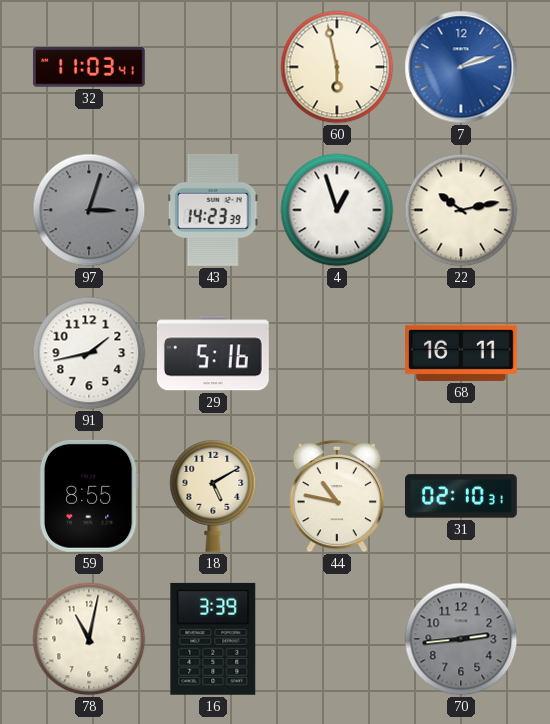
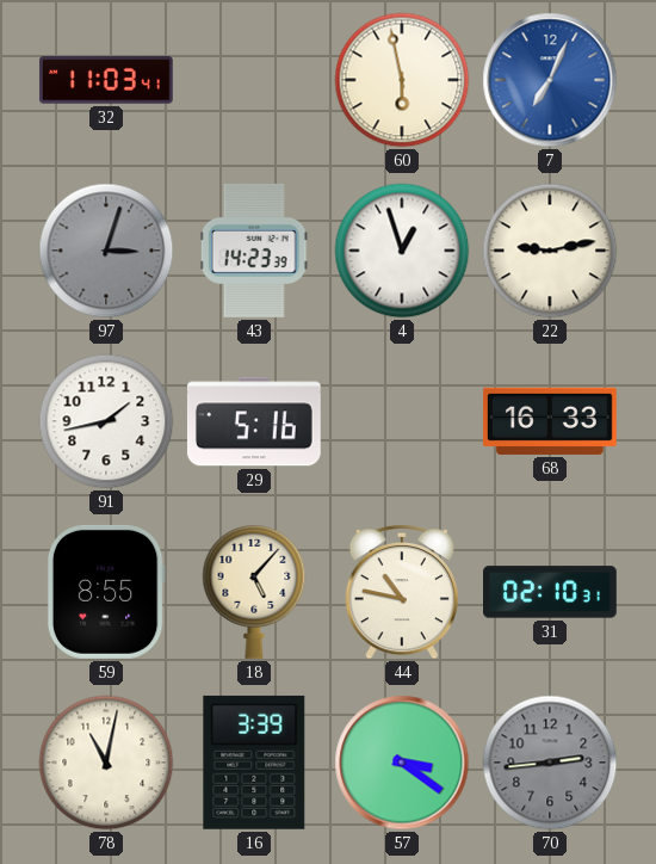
7: 2:12 -> 7:04 (550, 80)
22: 10:13 -> 9:13 (550, 251)
68: 16:11 -> 16:33 (550, 421)
18: 5:10 -> 5:07 (254, 592)
57: none -> 3:21 (402, 763)
